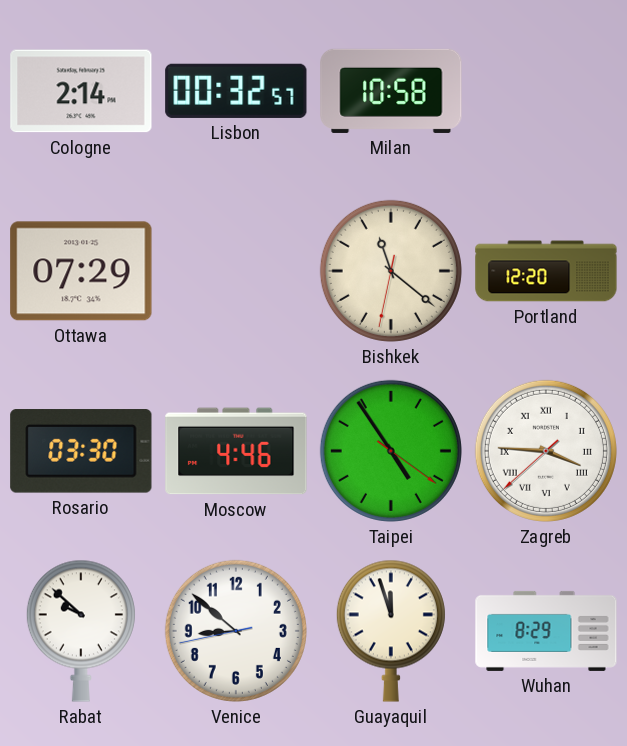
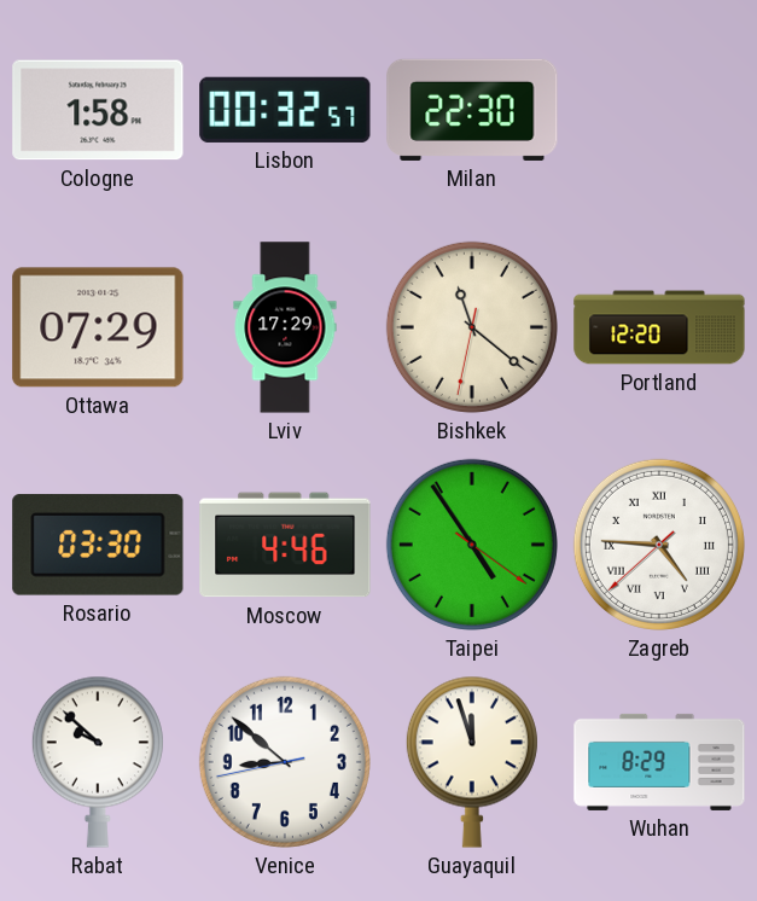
Cologne: 2:14 -> 1:58 (98, 110)
Milan: 10:58 -> 22:30 (472, 110)
Lviv: none -> 17:29 (285, 327)
Zagreb: 3:45 -> 4:45 (659, 545)
